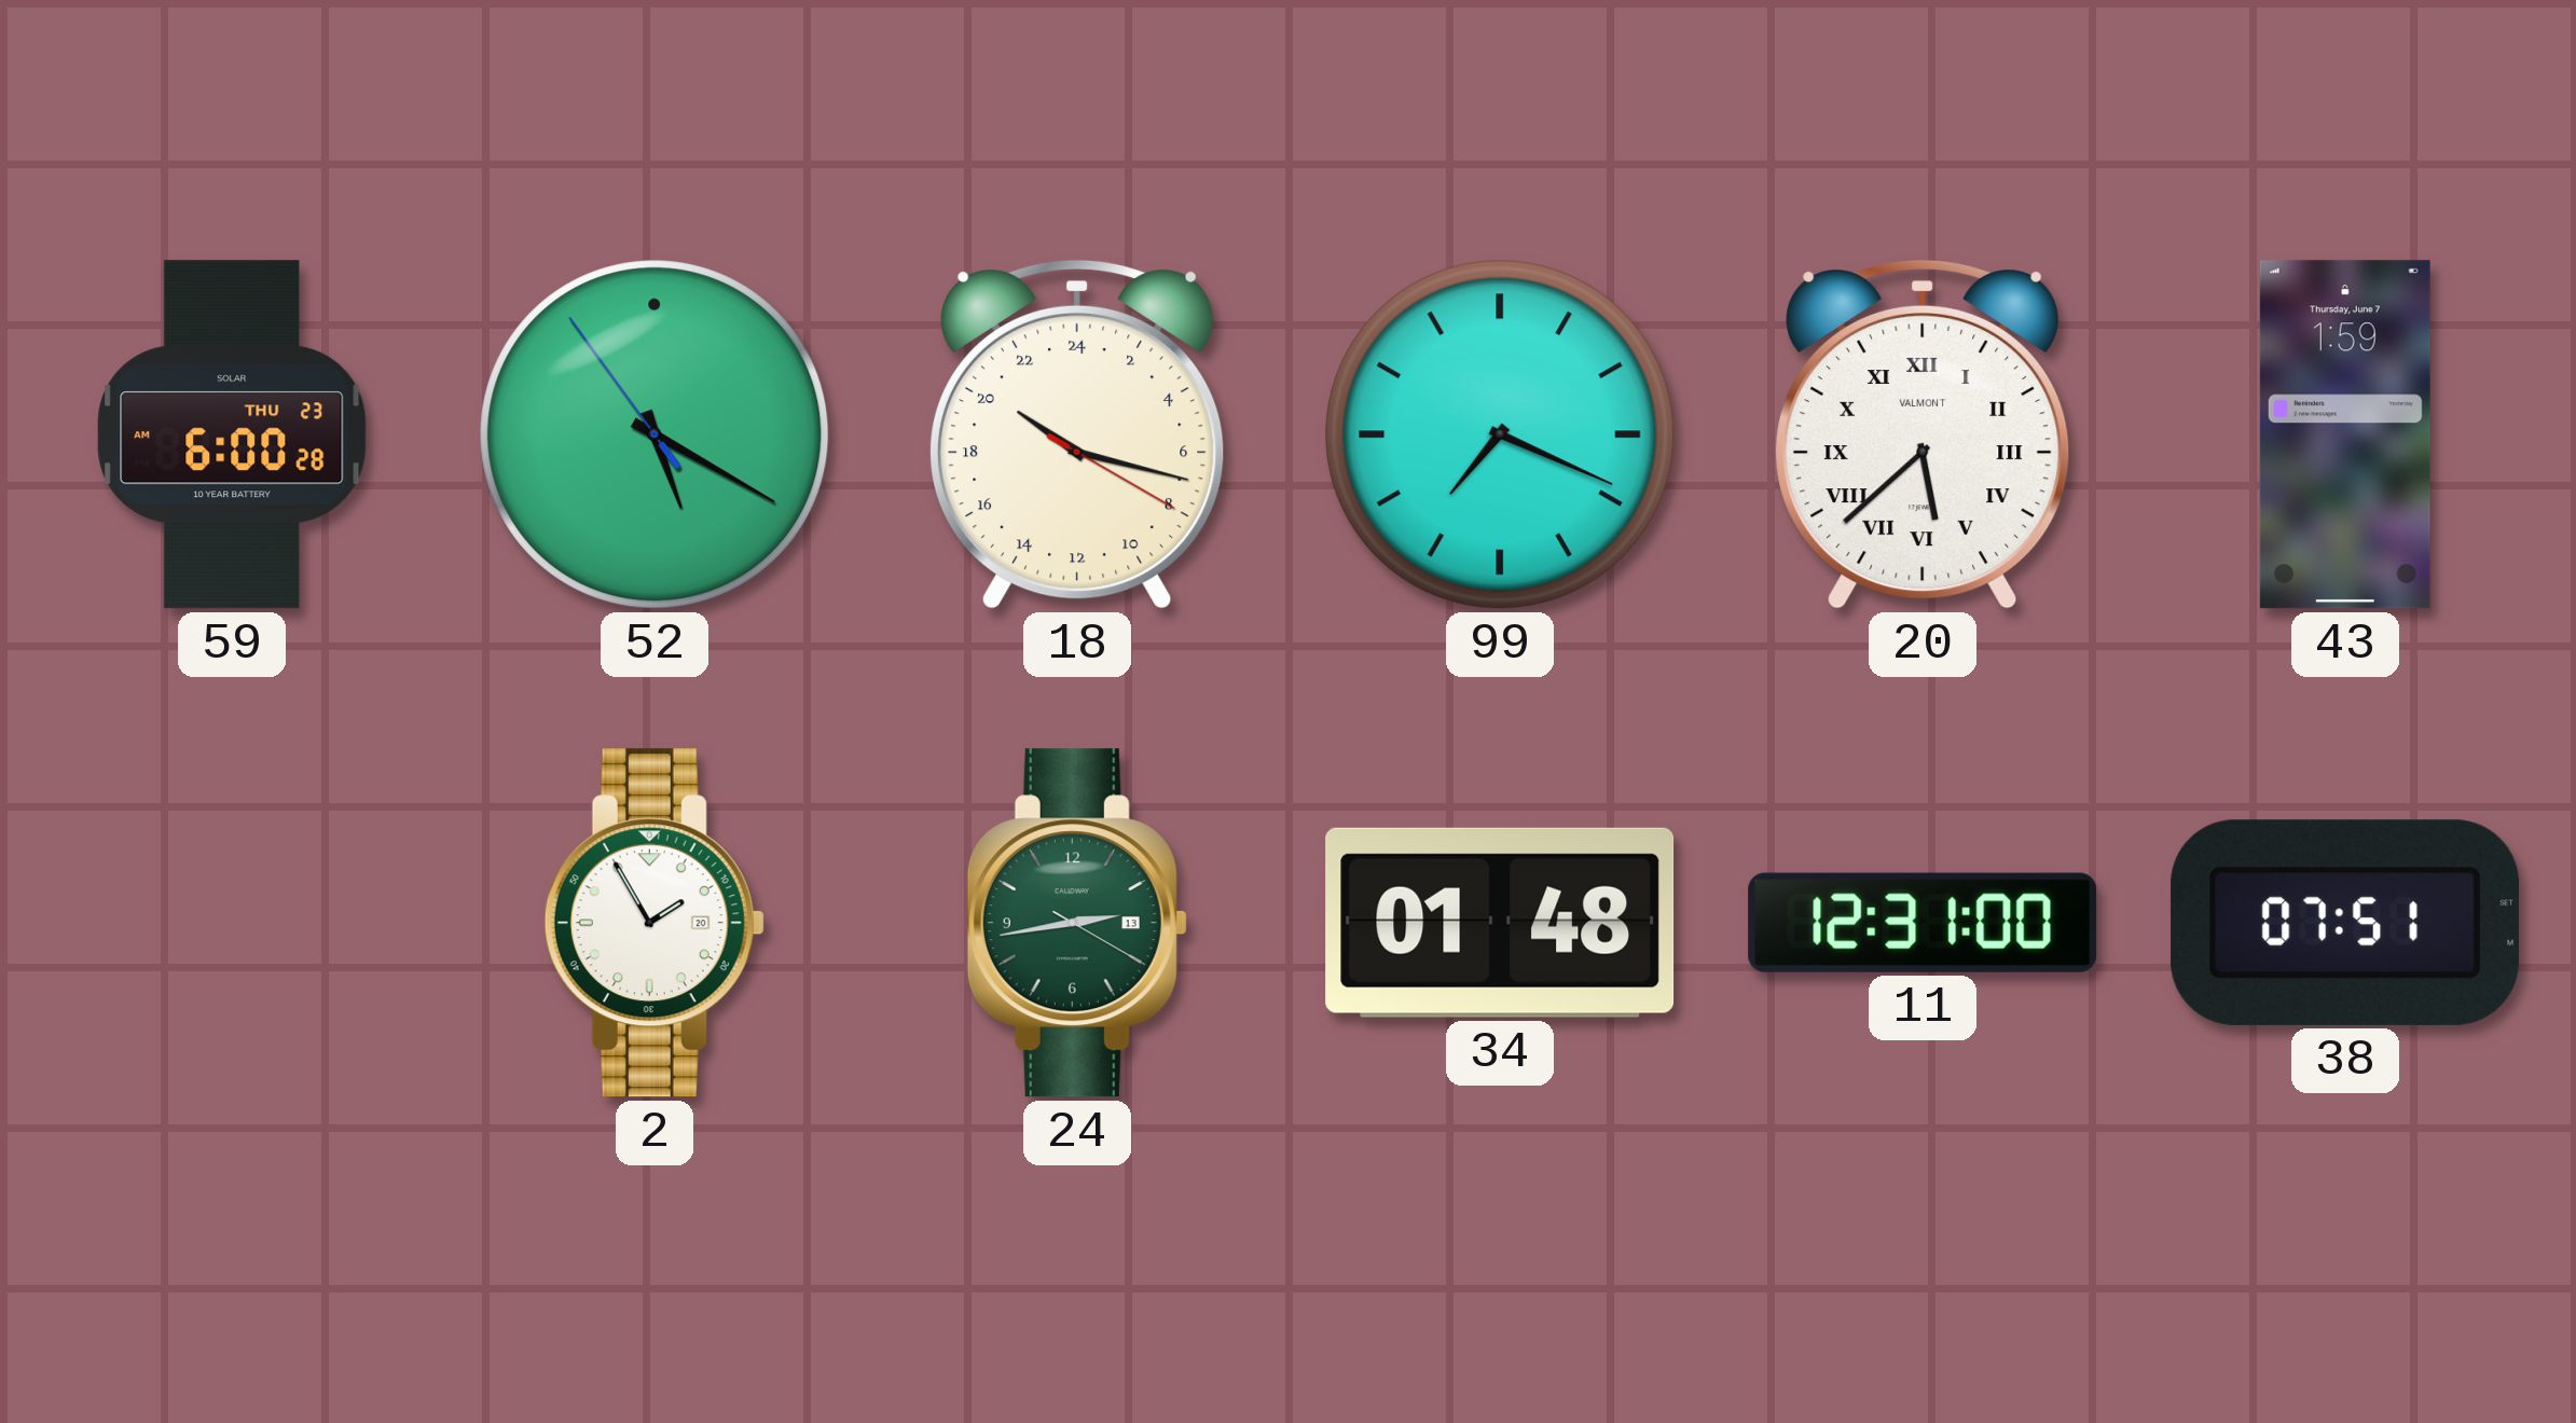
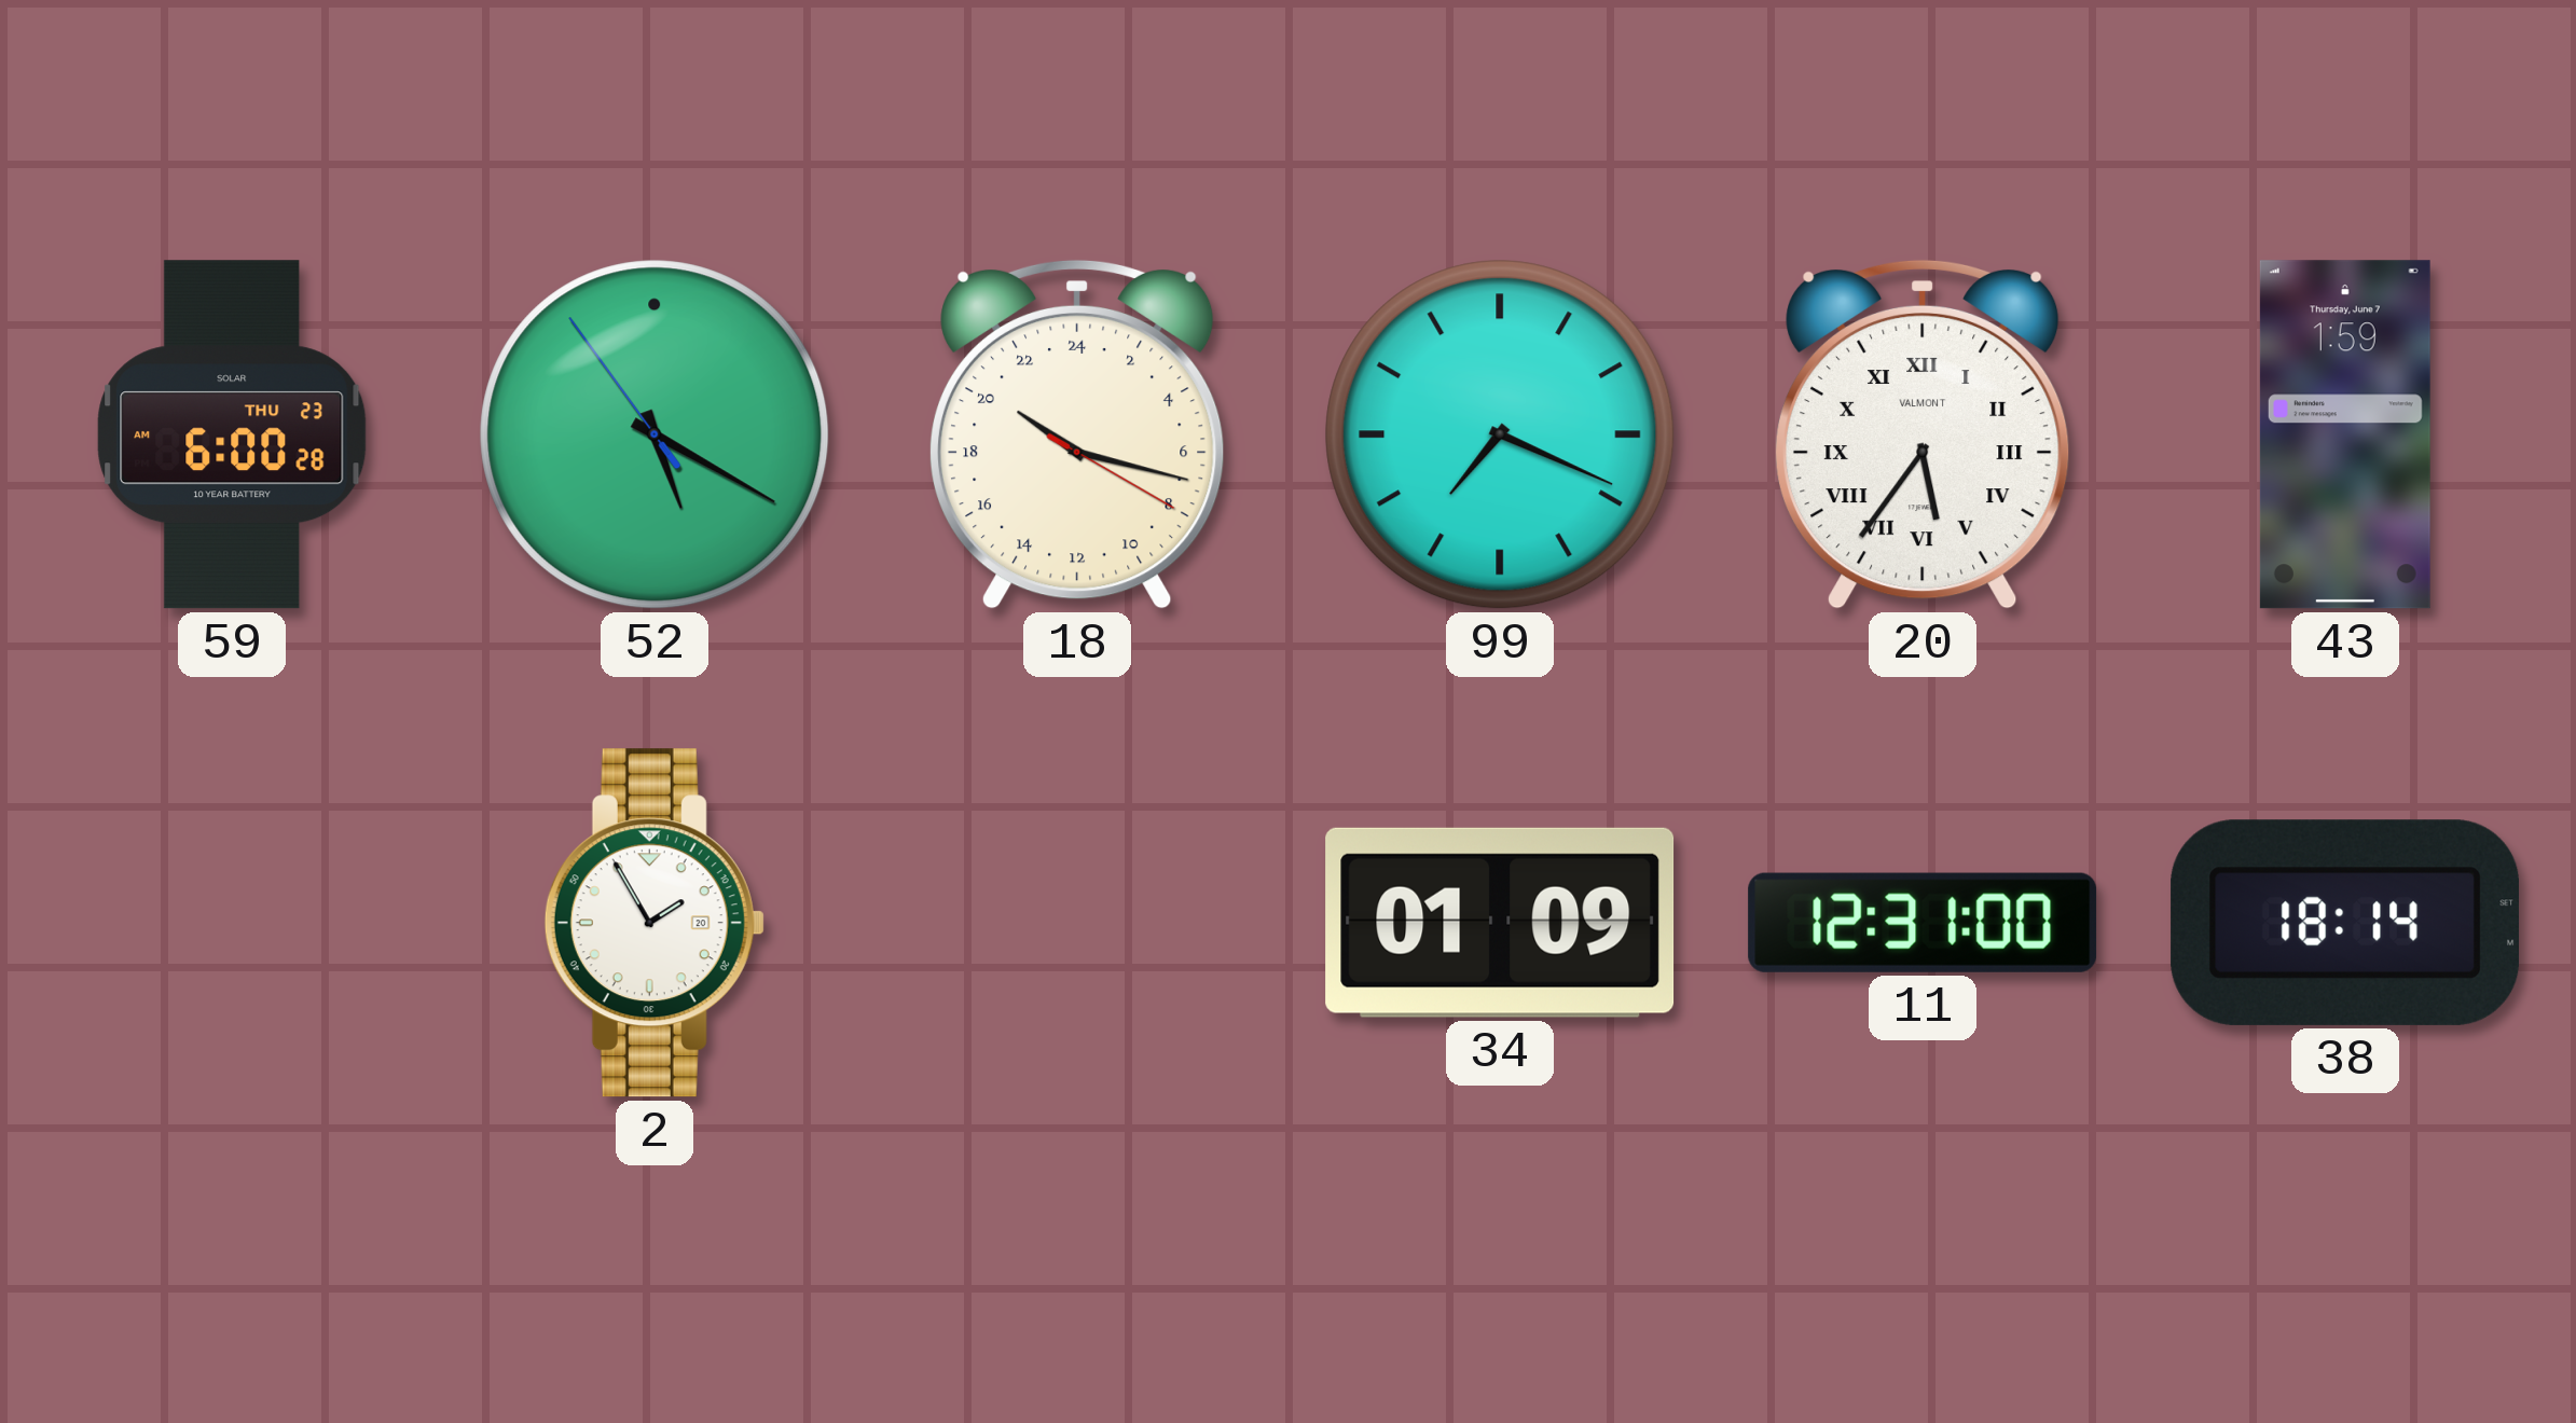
20: 5:38 -> 5:36 (1924, 434)
24: 2:43 -> none (1077, 923)
34: 01:48 -> 01:09 (1500, 923)
38: 07:51 -> 18:14 (2345, 923)
